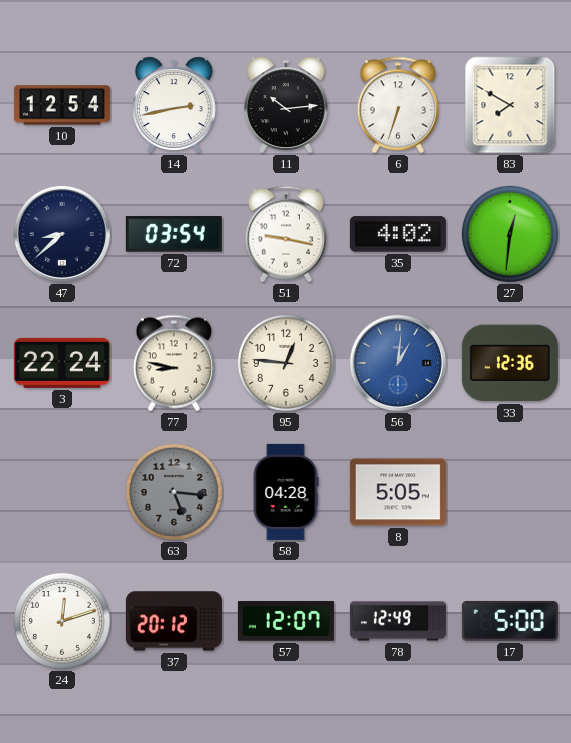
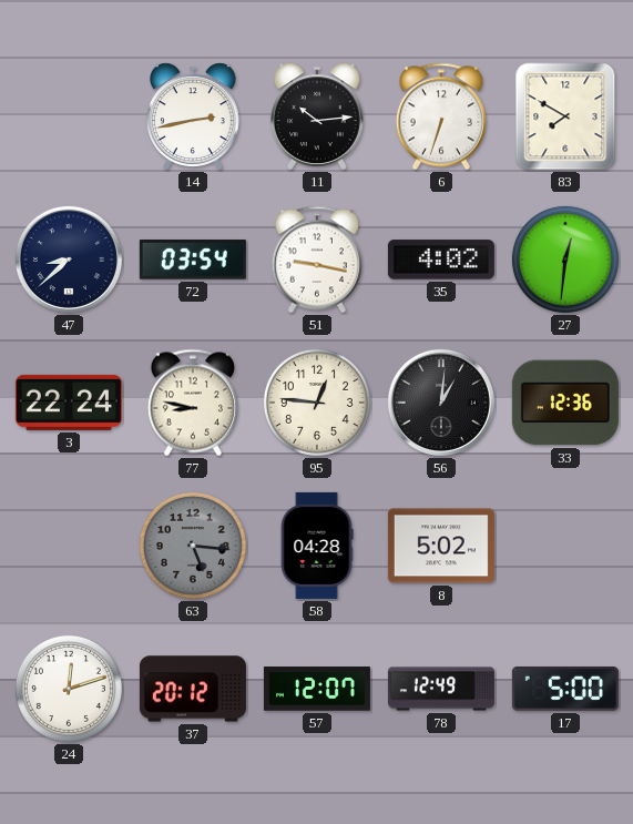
10: 12:54 -> none (62, 105)
56 dial: blue -> black (441, 403)
8: 5:05 -> 5:02 (441, 546)
